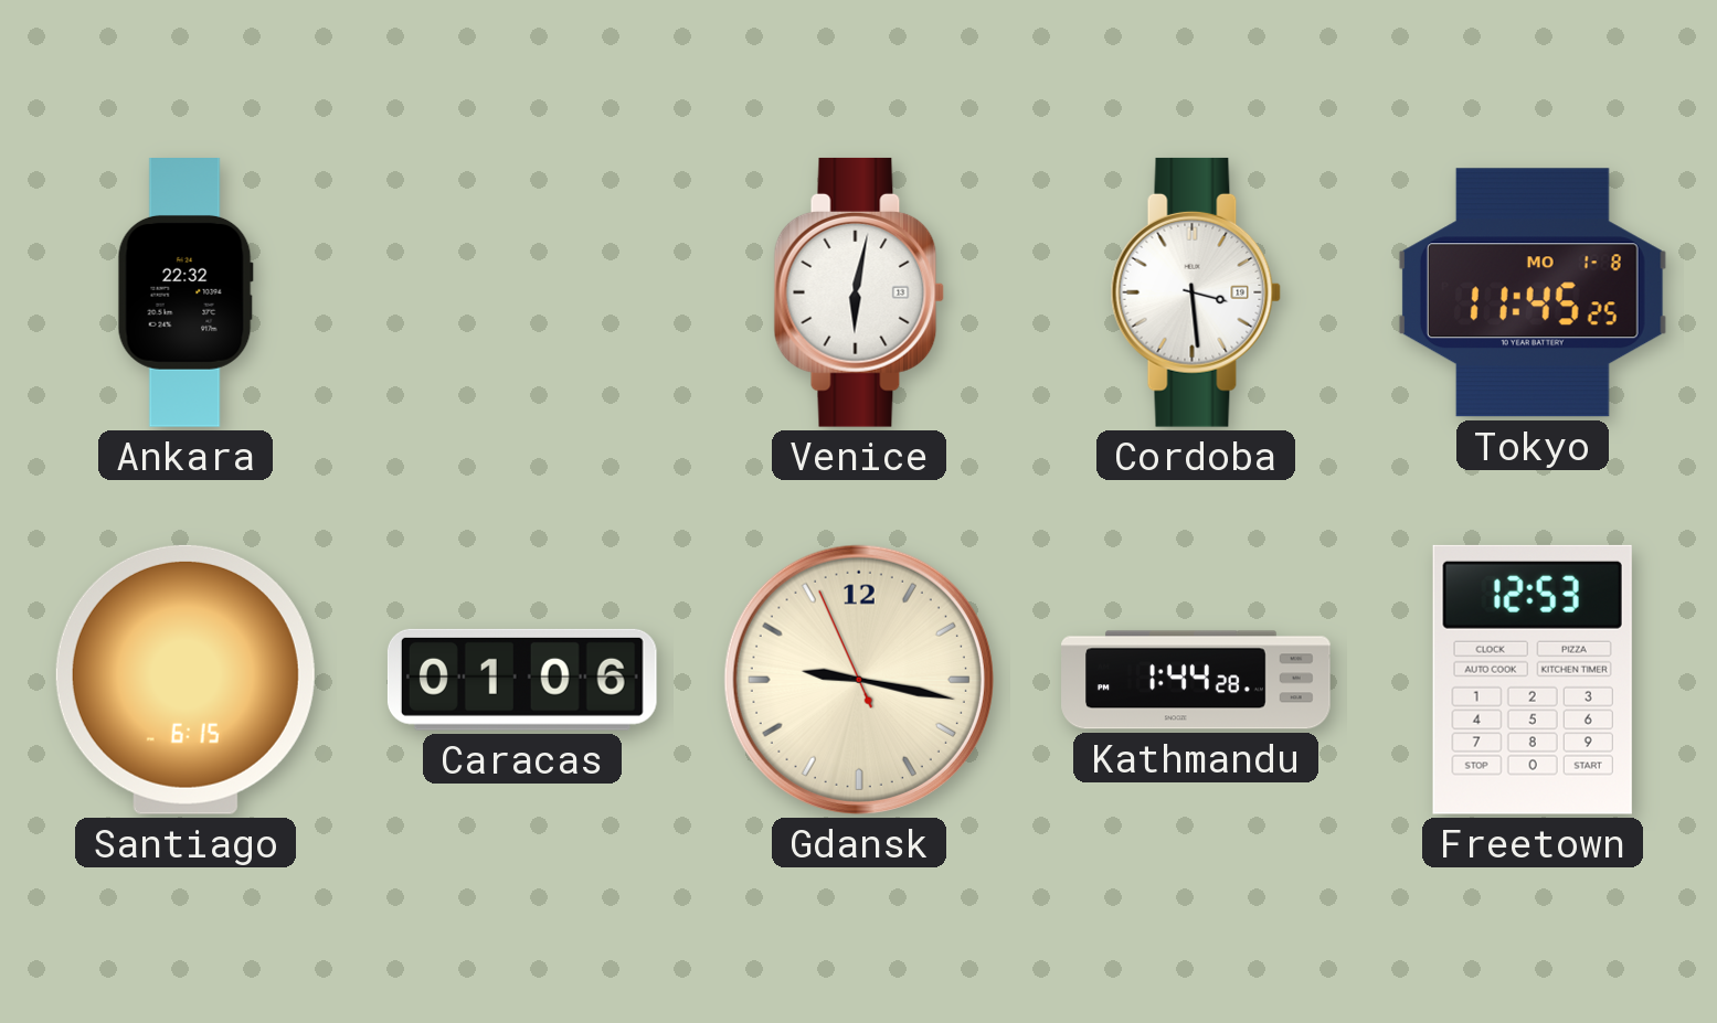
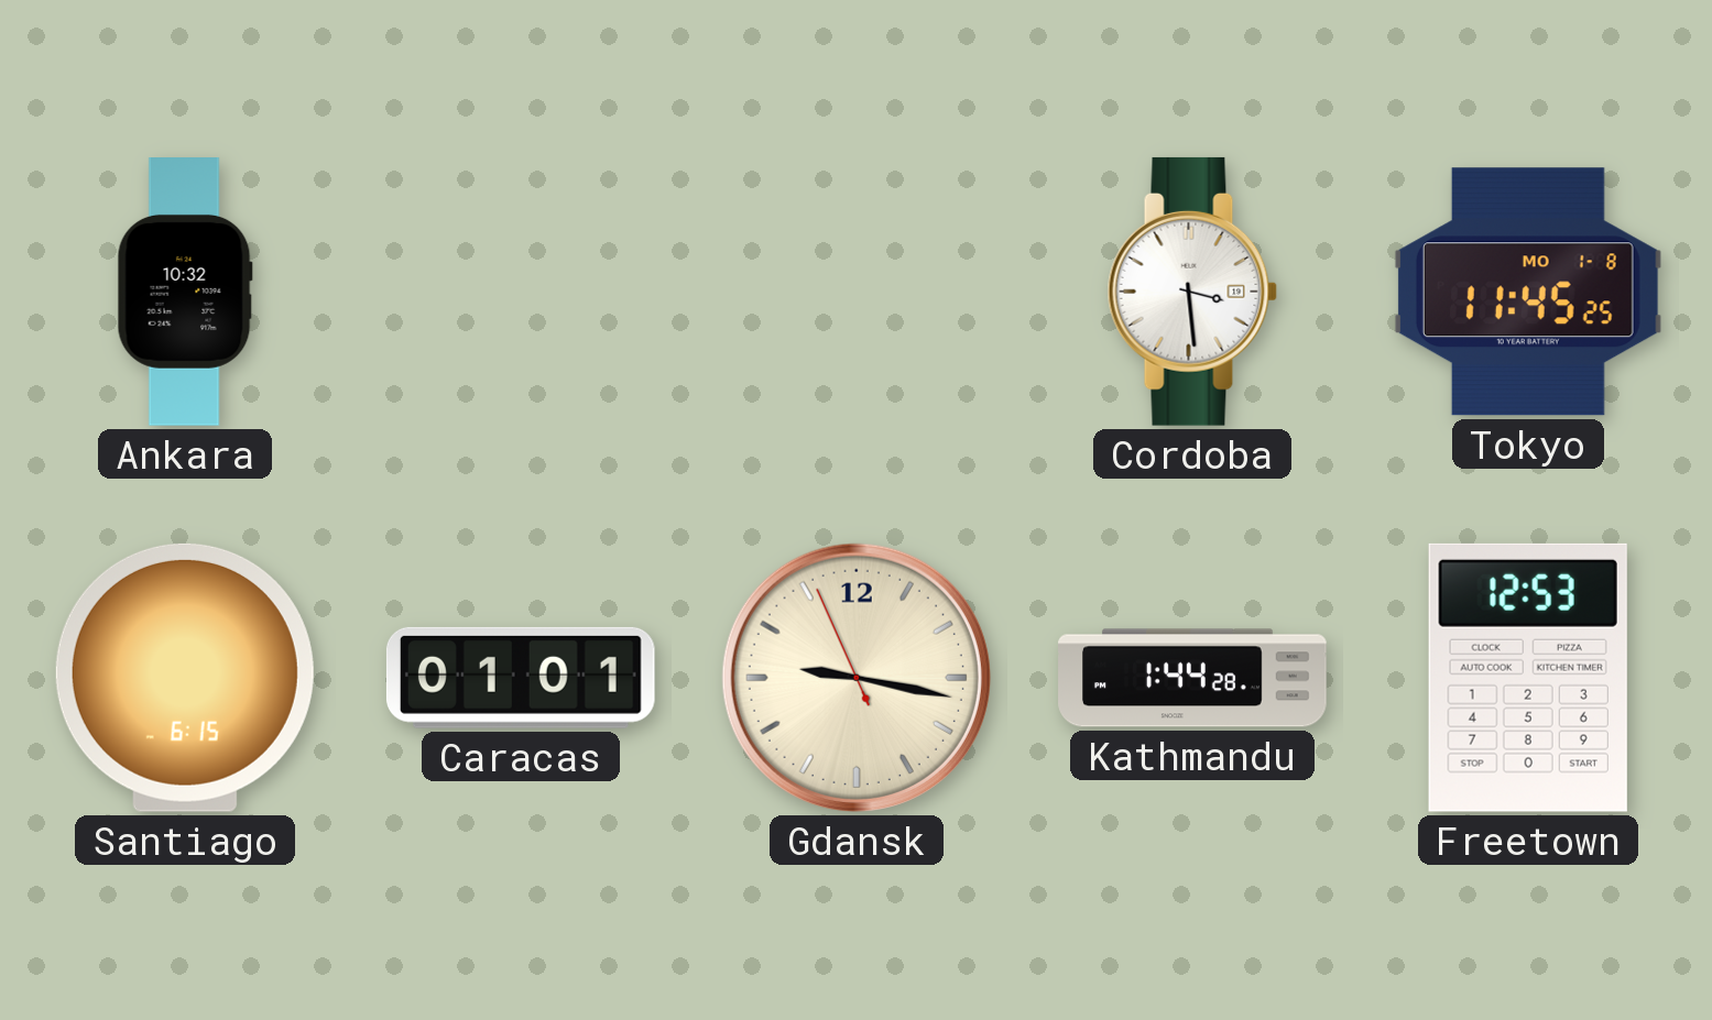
Ankara: 22:32 -> 10:32 (185, 293)
Venice: 6:02 -> none (859, 292)
Caracas: 01:06 -> 01:01 (521, 678)
